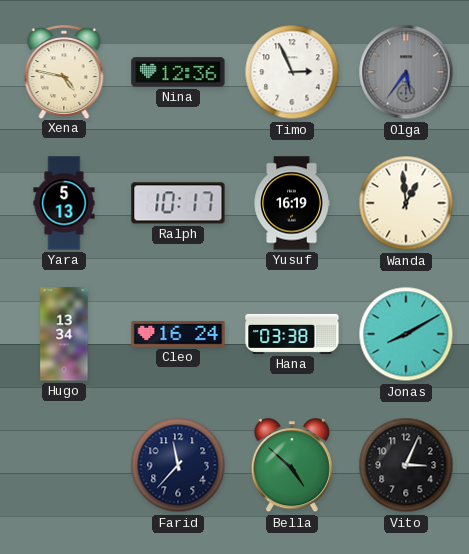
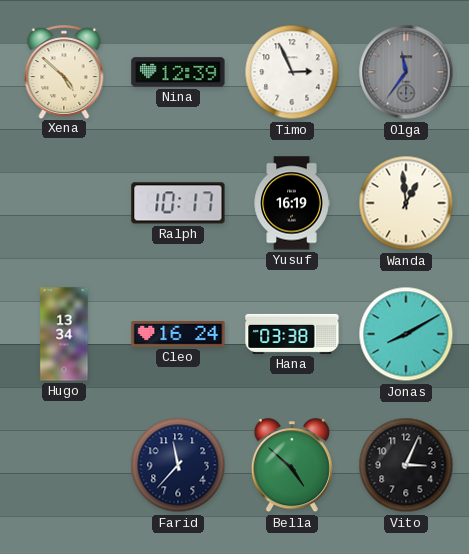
Xena: 4:47 -> 4:52 (64, 72)
Nina: 12:36 -> 12:39 (178, 72)
Olga: 5:36 -> 11:36 (406, 72)
Yara: 5:13 -> none (64, 203)
